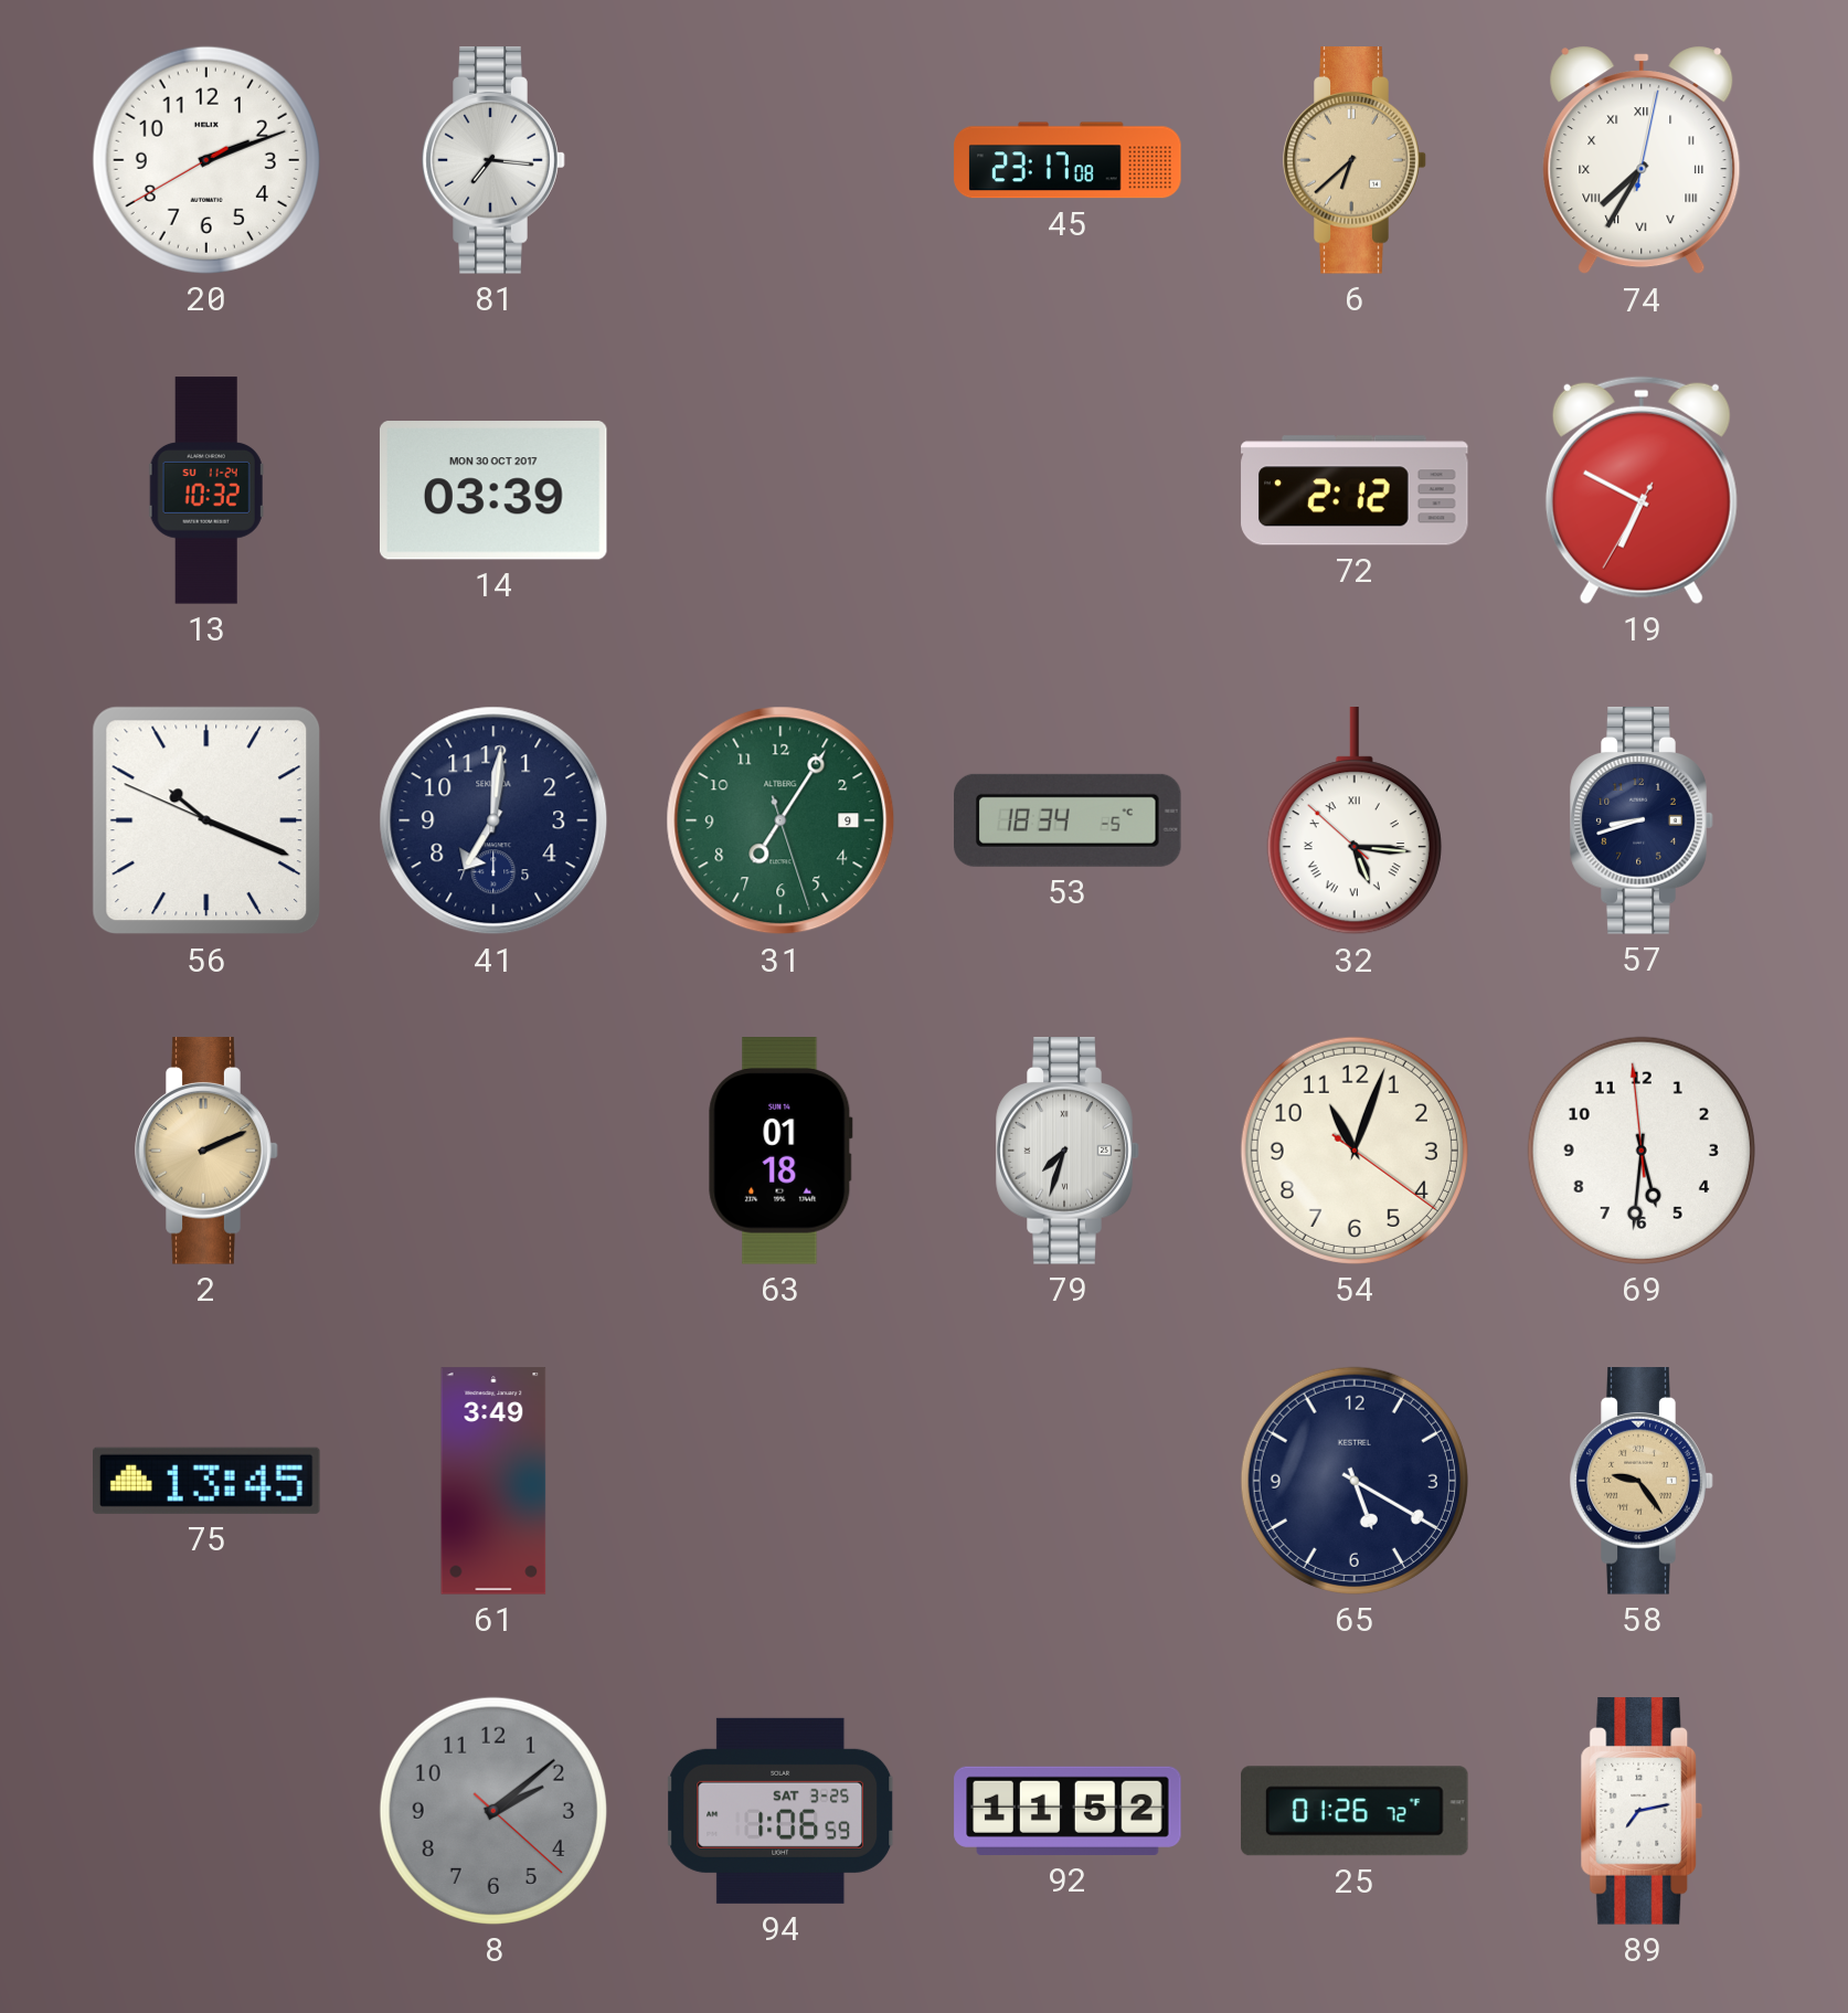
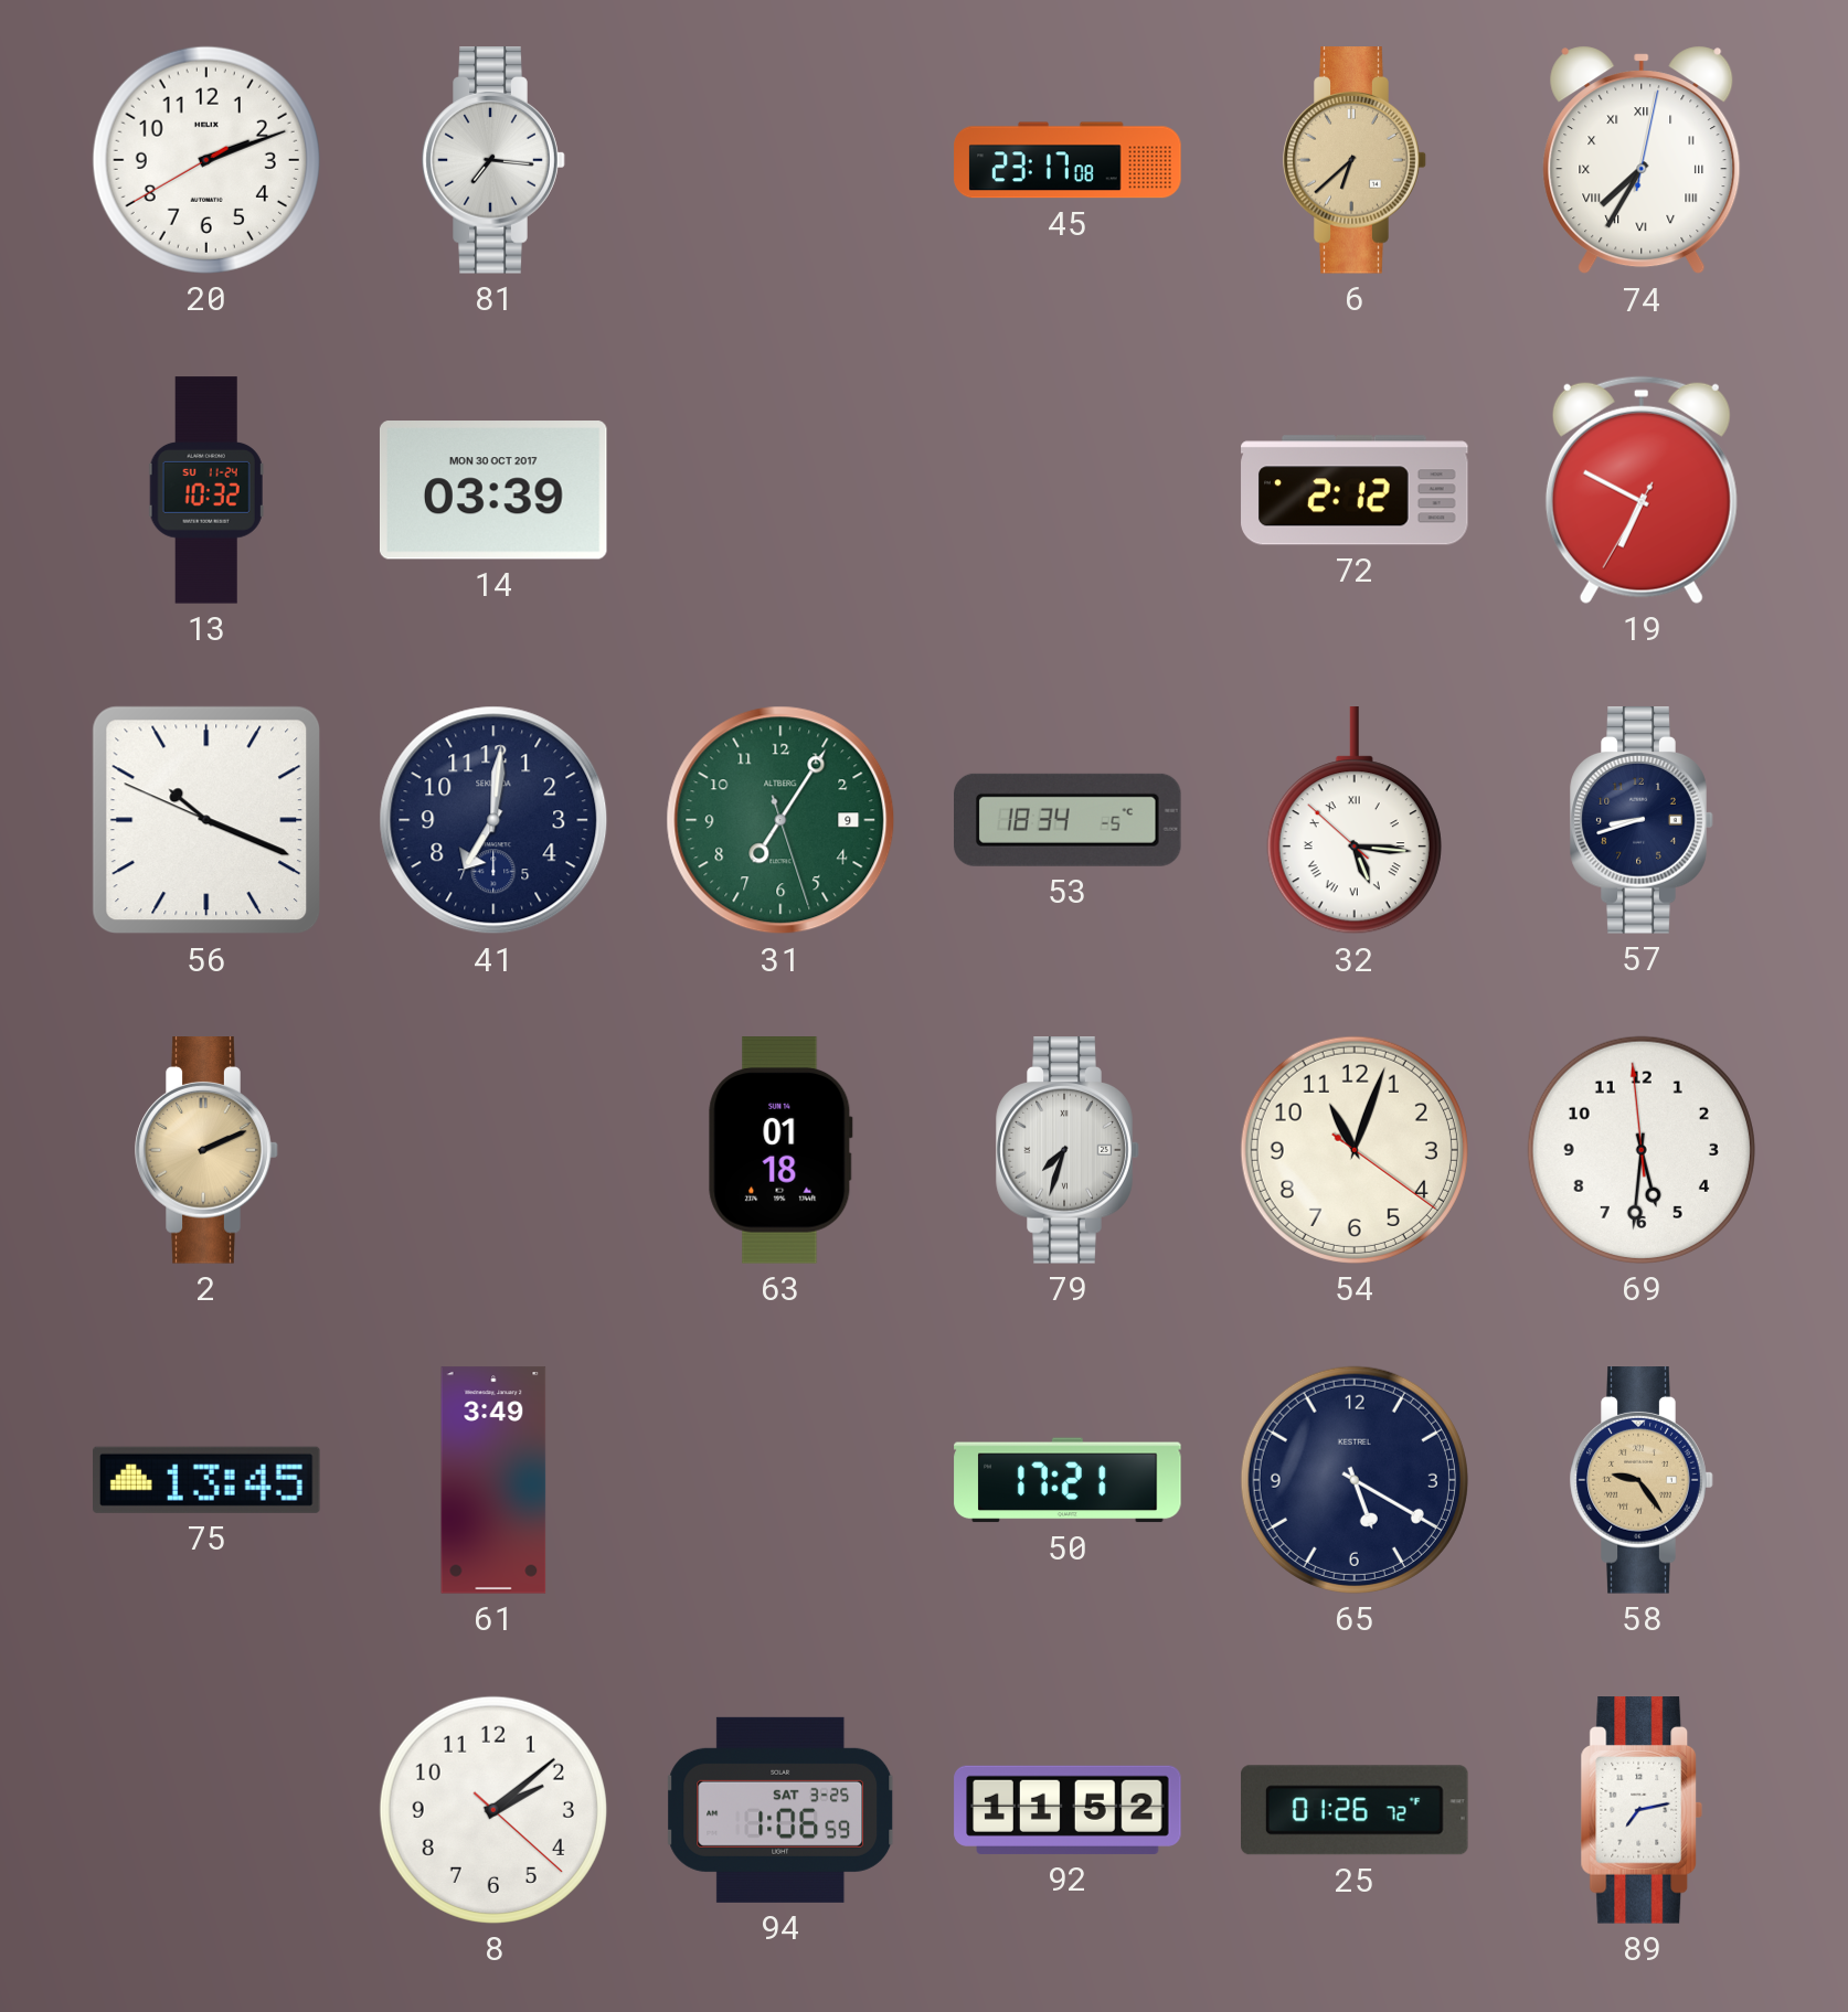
50: none -> 17:21 (1068, 1480)
8 dial: grey -> white (493, 1810)
